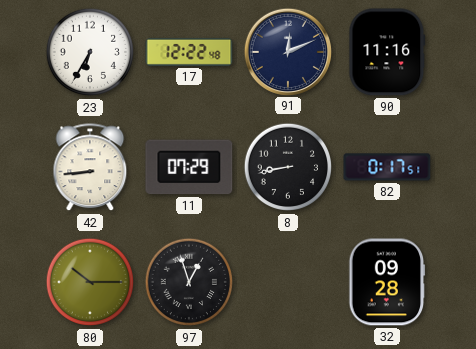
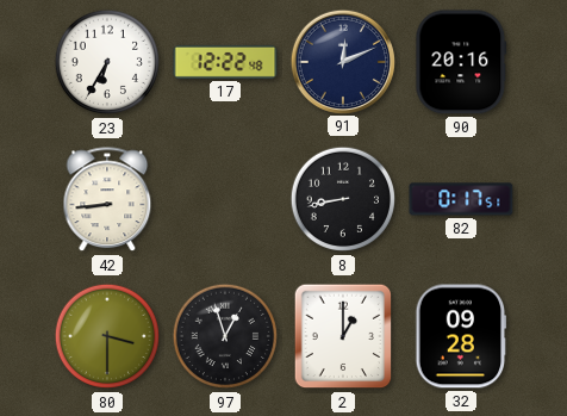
90: 11:16 -> 20:16 (461, 62)
11: 07:29 -> none (189, 167)
80: 10:15 -> 3:30 (107, 336)
2: none -> 1:00 (343, 336)
